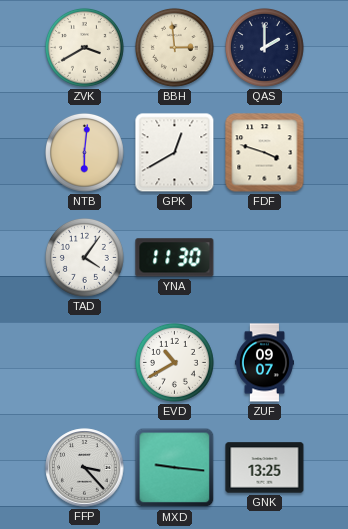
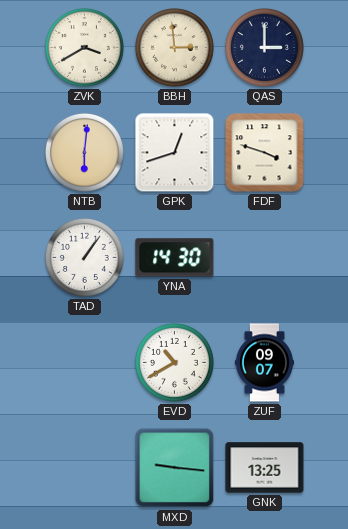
QAS: 2:00 -> 3:00 (264, 47)
GPK: 12:40 -> 12:42 (175, 153)
TAD: 4:06 -> 1:06 (84, 257)
YNA: 11:30 -> 14:30 (175, 258)
FFP: 3:23 -> none (85, 468)
